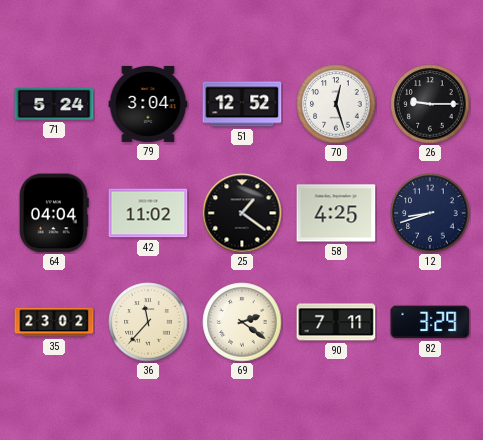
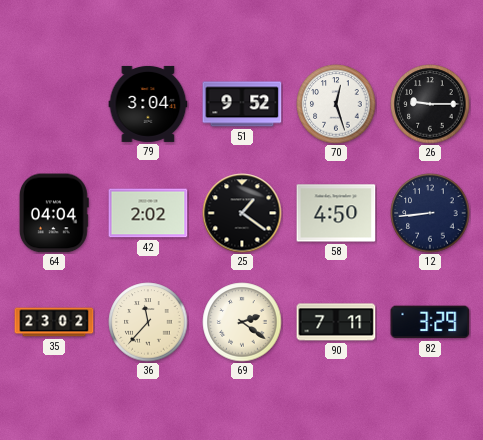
71: 5:24 -> none (54, 104)
51: 12:52 -> 9:52 (242, 104)
42: 11:02 -> 2:02 (148, 213)
58: 4:25 -> 4:50 (336, 213)
12: 8:42 -> 8:44 (430, 213)
